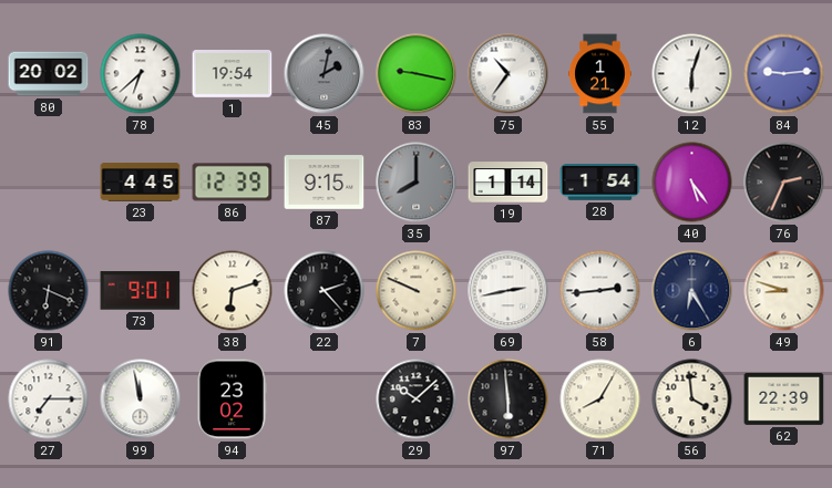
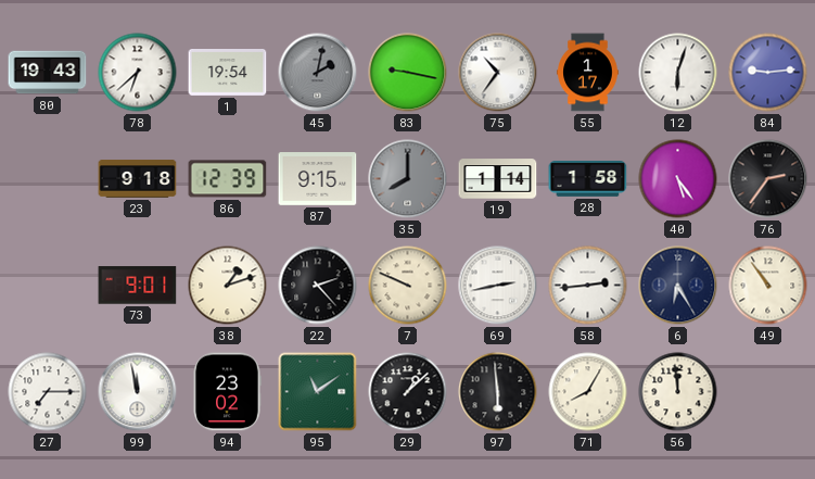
80: 20:02 -> 19:43 (48, 73)
55: 1:21 -> 1:17 (588, 73)
23: 4:45 -> 9:18 (138, 179)
28: 1:54 -> 1:58 (588, 179)
76: 2:34 -> 2:36 (768, 179)
91: 6:19 -> none (49, 291)
38: 6:12 -> 1:12 (228, 286)
49: 8:48 -> 10:54 (768, 286)
95: none -> 11:09 (318, 392)
29: 10:08 -> 1:08 (408, 392)
56: 3:59 -> 11:59 (678, 392)
62: 22:39 -> none (784, 398)
